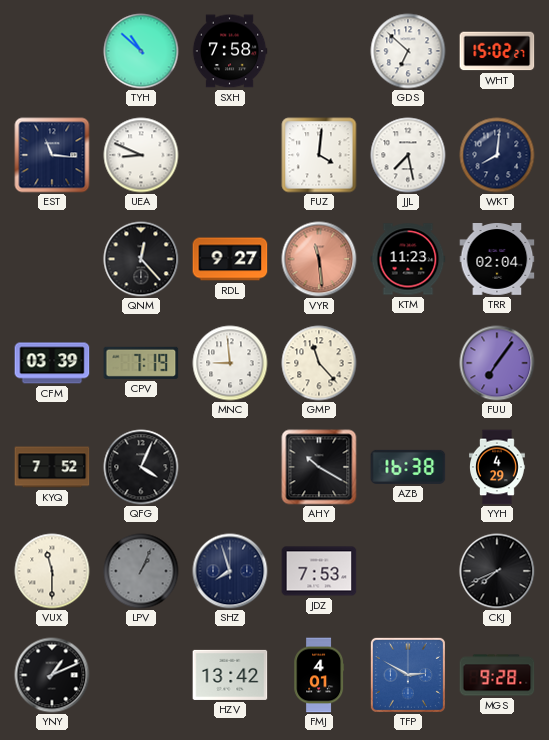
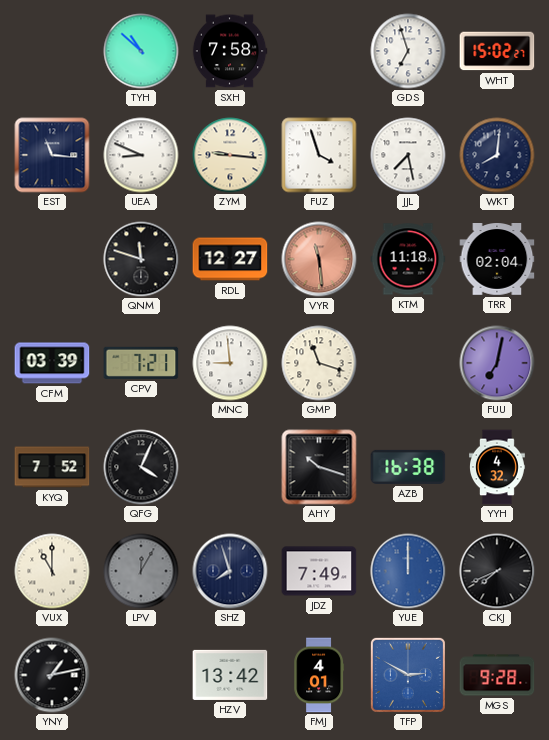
GDS: 6:52 -> 6:57 (408, 51)
ZYM: none -> 9:16 (230, 155)
FUZ: 4:01 -> 3:57 (319, 155)
QNM: 12:23 -> 11:48 (141, 259)
RDL: 9:27 -> 12:27 (230, 259)
KTM: 11:23 -> 11:18 (408, 259)
CPV: 7:19 -> 7:21 (141, 363)
GMP: 11:23 -> 11:18 (319, 363)
FUU: 7:06 -> 7:02 (497, 363)
AHY: 10:20 -> 10:18 (319, 467)
YYH: 4:29 -> 4:32 (498, 467)
VUX: 11:30 -> 11:00 (52, 571)
LPV: 1:04 -> 12:05 (141, 571)
JDZ: 7:53 -> 7:49 (319, 571)
YUE: none -> 12:00 (408, 571)
YNY: 1:11 -> 1:13 (52, 675)
